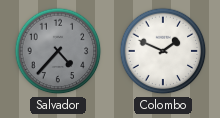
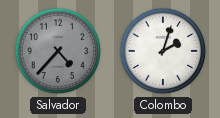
Colombo: 1:49 -> 2:03 (163, 51)
